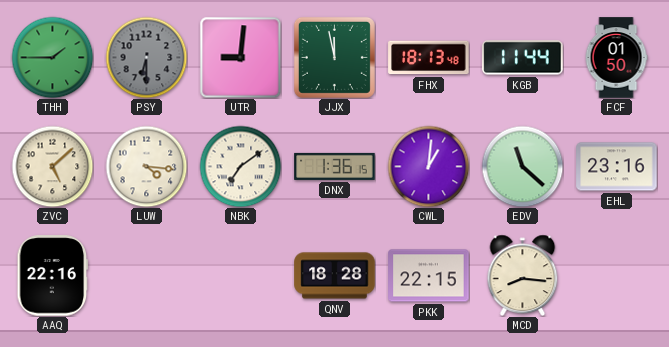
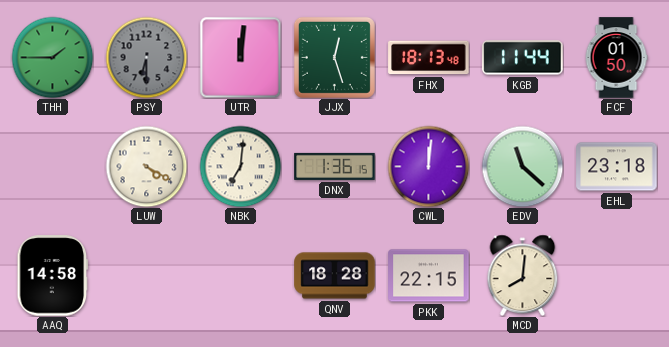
UTR: 9:01 -> 12:01 (240, 57)
JJX: 11:58 -> 12:27 (334, 57)
ZVC: 5:08 -> none (52, 166)
LUW: 4:16 -> 4:20 (146, 166)
NBK: 7:09 -> 7:01 (240, 166)
CWL: 1:01 -> 12:01 (428, 166)
EHL: 23:16 -> 23:18 (617, 167)
AAQ: 22:16 -> 14:58 (53, 276)
MCD: 8:16 -> 8:01 (523, 275)
